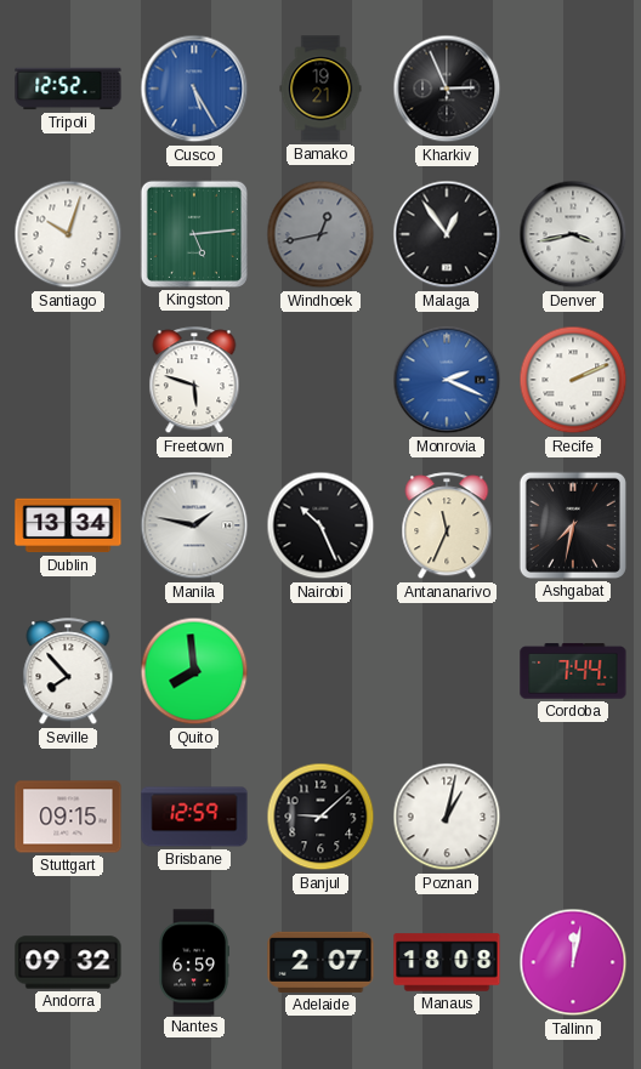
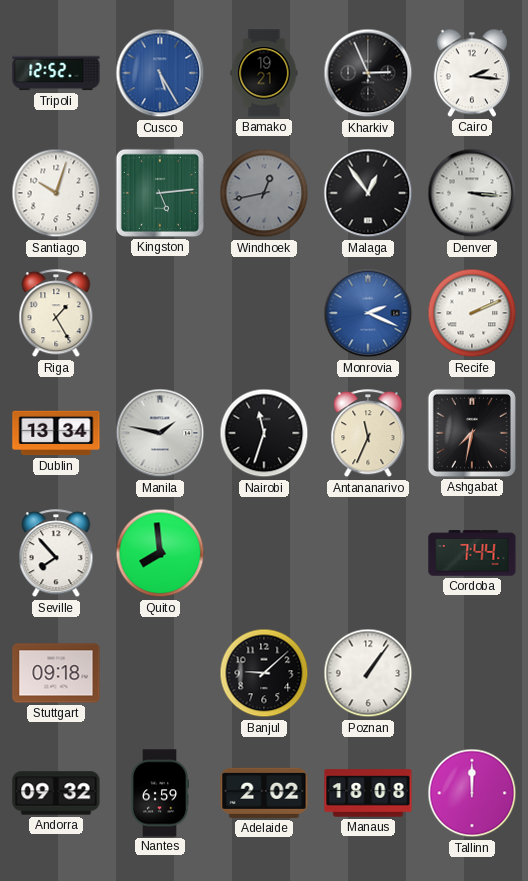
Cairo: none -> 2:16 (472, 73)
Denver: 3:43 -> 3:16 (472, 193)
Riga: none -> 1:25 (56, 314)
Freetown: 5:48 -> none (194, 381)
Nairobi: 10:26 -> 11:33 (264, 433)
Stuttgart: 09:15 -> 09:18 (56, 673)
Brisbane: 12:59 -> none (194, 817)
Poznan: 1:02 -> 1:06 (368, 673)
Adelaide: 2:07 -> 2:02 (264, 793)
Tallinn: 12:02 -> 12:00 (472, 793)
